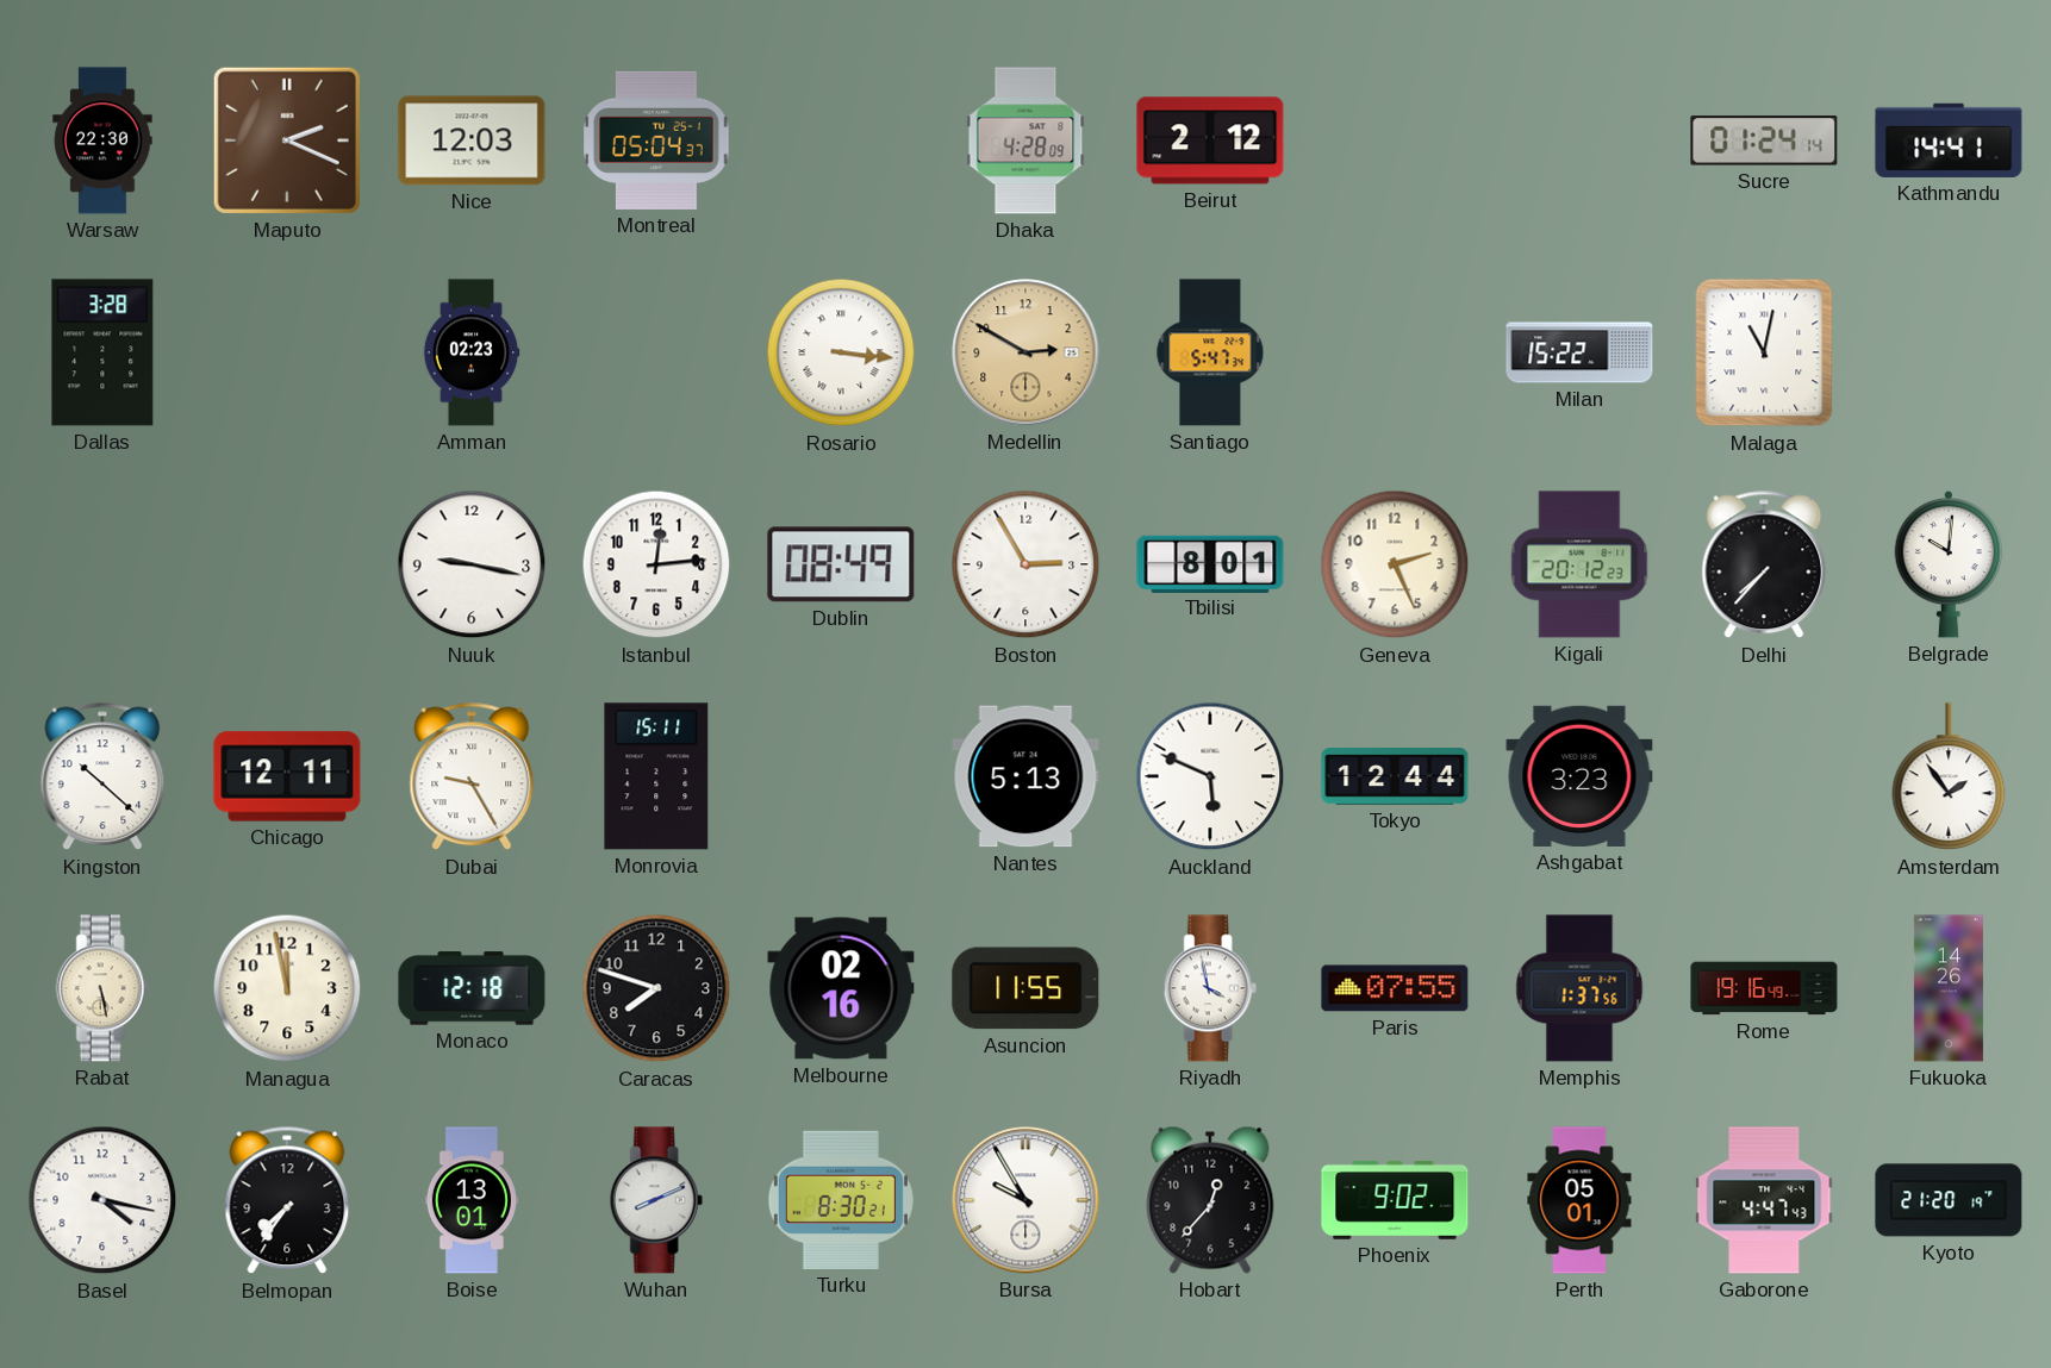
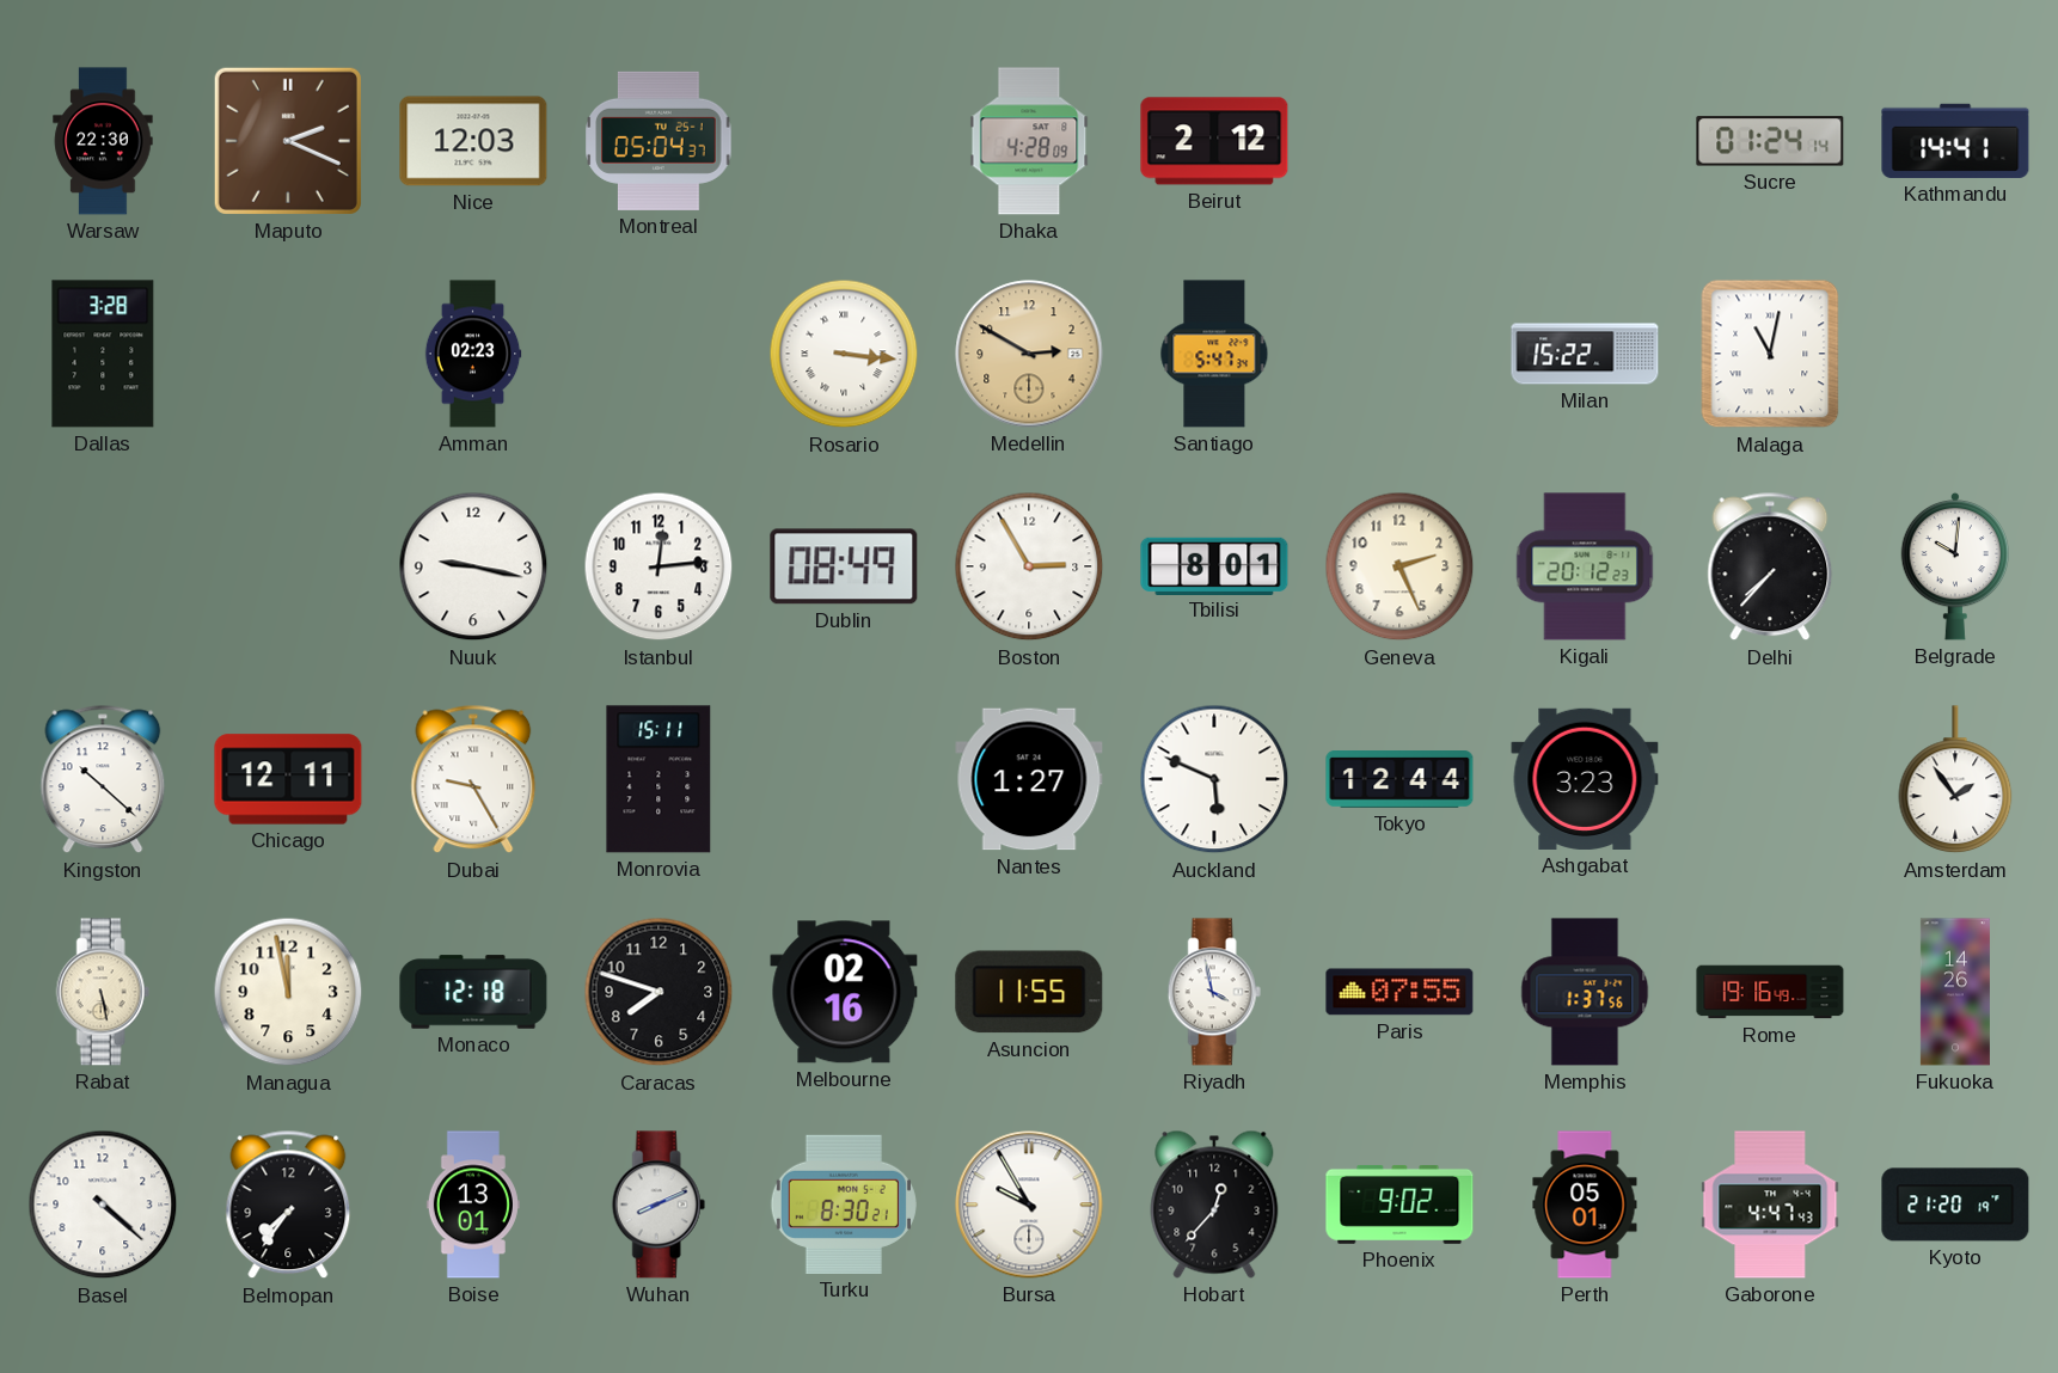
Nantes: 5:13 -> 1:27 (1029, 779)
Basel: 4:17 -> 4:22 (103, 1205)
